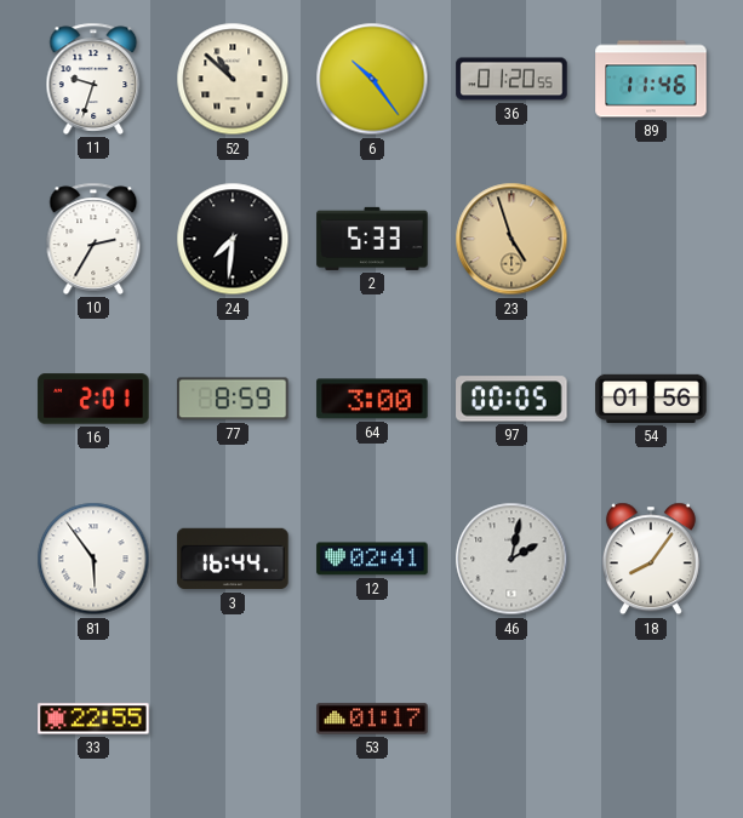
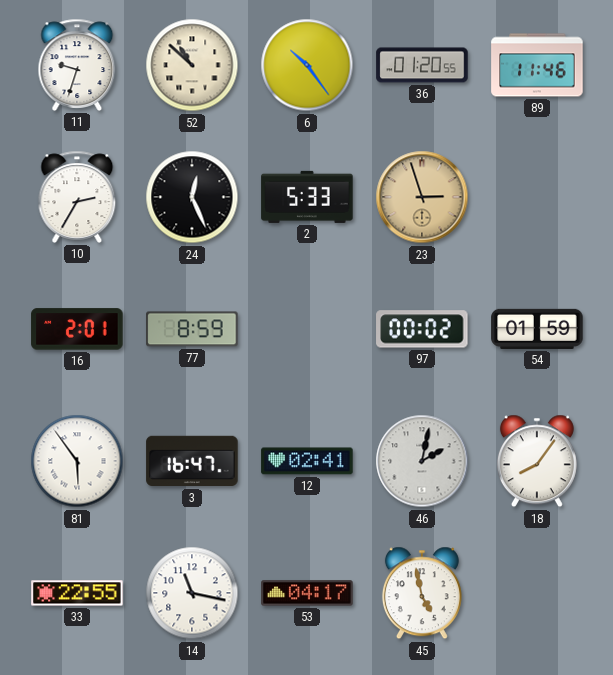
24: 7:31 -> 12:26 (192, 197)
23: 4:57 -> 2:57 (422, 197)
64: 3:00 -> none (372, 399)
97: 00:05 -> 00:02 (422, 329)
54: 01:56 -> 01:59 (537, 329)
3: 16:44 -> 16:47 (192, 461)
14: none -> 11:17 (192, 593)
53: 01:17 -> 04:17 (307, 593)
45: none -> 4:58 (422, 593)
